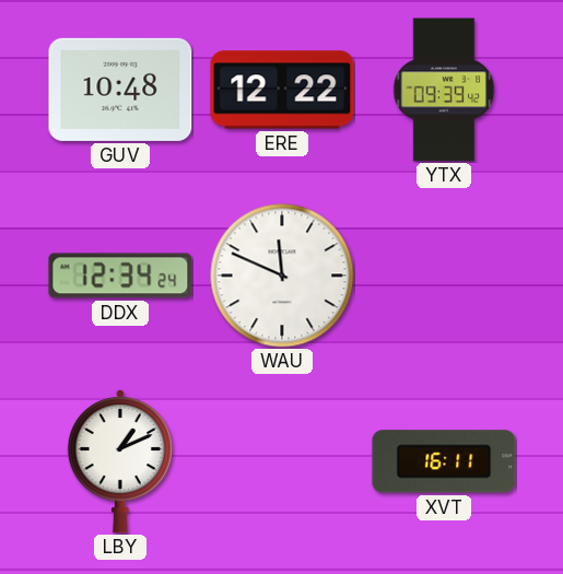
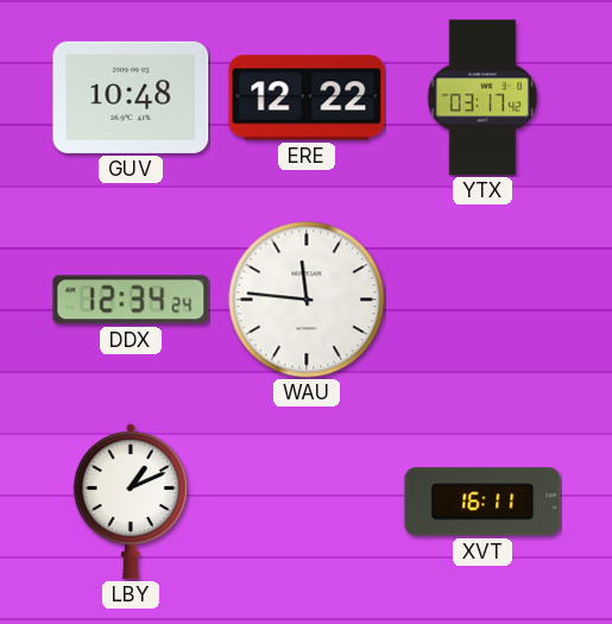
YTX: 09:39 -> 03:17 (482, 97)
WAU: 11:49 -> 11:46 (307, 300)
